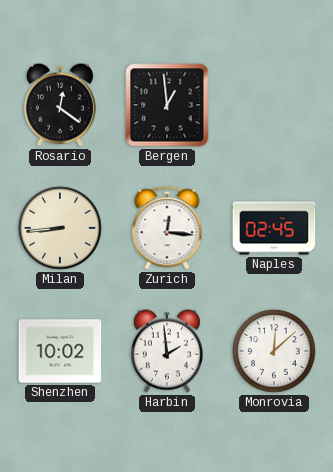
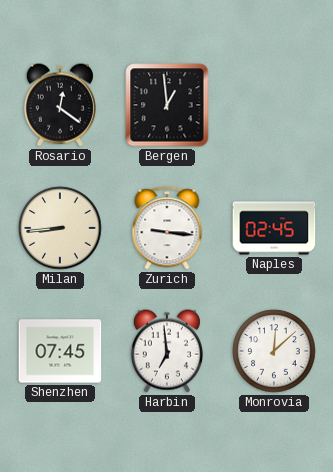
Zurich: 12:16 -> 9:16 (167, 228)
Shenzhen: 10:02 -> 07:45 (60, 351)
Harbin: 1:59 -> 6:59 (167, 351)
